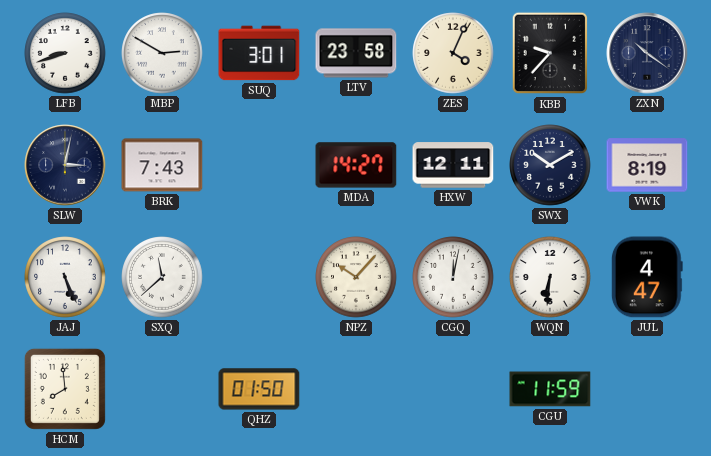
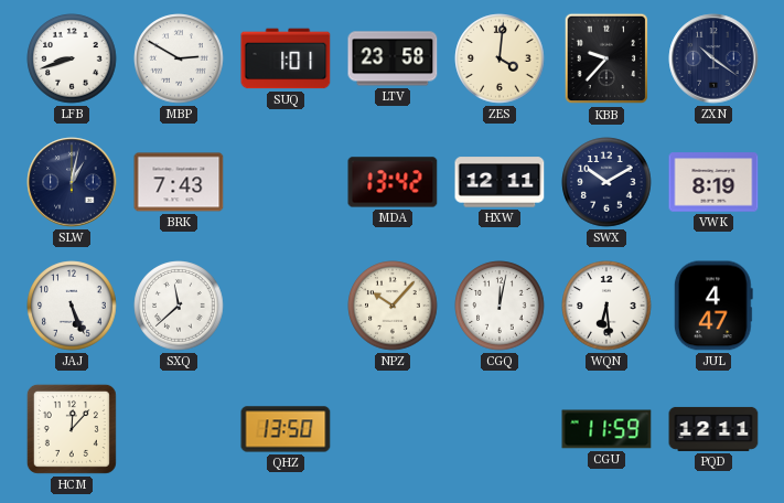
SUQ: 3:01 -> 1:01 (286, 58)
ZES: 4:04 -> 4:01 (500, 58)
SLW: 3:02 -> 1:02 (72, 182)
MDA: 14:27 -> 13:42 (393, 182)
WQN: 6:31 -> 6:29 (606, 306)
HCM: 7:59 -> 12:07 (72, 429)
QHZ: 01:50 -> 13:50 (286, 429)
PQD: none -> 12:11 (713, 429)
